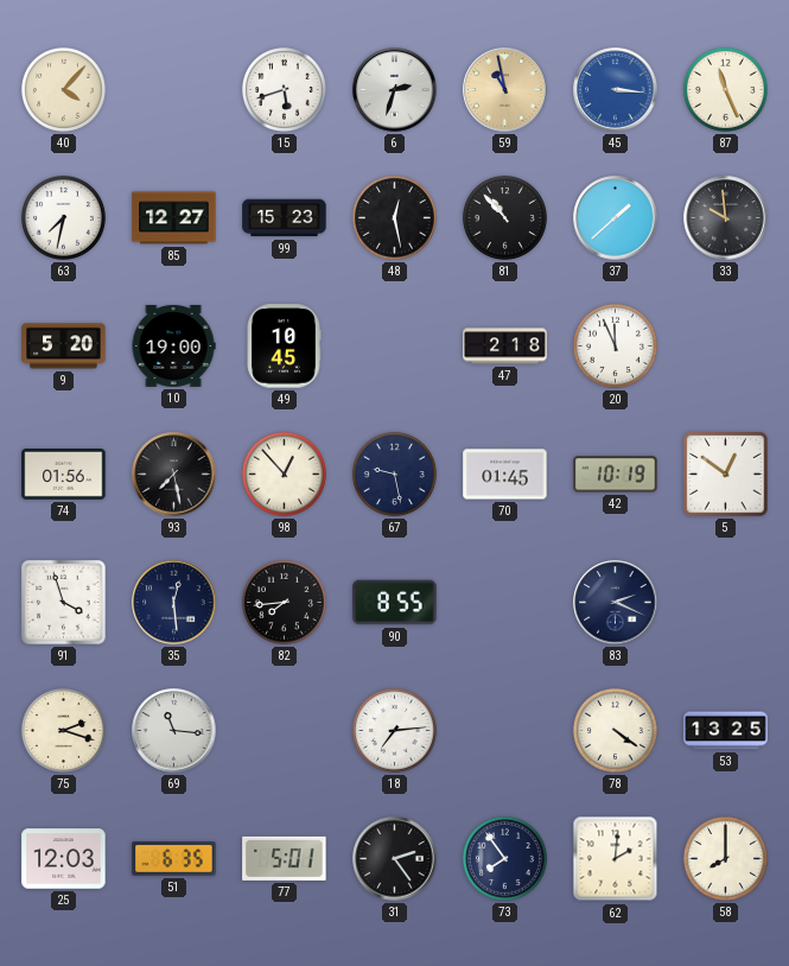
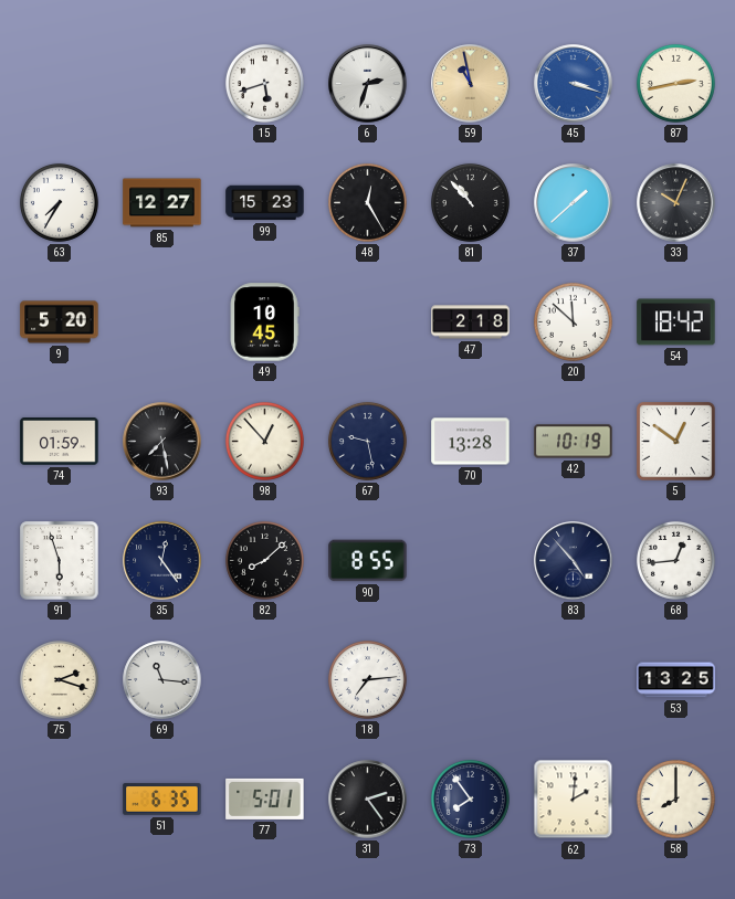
40: 4:07 -> none (63, 89)
45: 3:16 -> 3:18 (574, 84)
87: 11:26 -> 2:43 (675, 83)
63: 7:32 -> 7:35 (59, 202)
48: 12:28 -> 12:25 (367, 202)
33: 9:59 -> 10:04 (676, 203)
10: 19:00 -> none (173, 347)
20: 11:56 -> 11:52 (573, 321)
54: none -> 18:42 (676, 322)
74: 01:56 -> 01:59 (60, 442)
70: 01:45 -> 13:28 (471, 442)
91: 3:57 -> 5:57 (60, 561)
35: 12:29 -> 12:24 (162, 561)
82: 7:44 -> 8:08 (264, 560)
83: 2:19 -> 4:53 (574, 561)
68: none -> 12:44 (675, 560)
78: 4:21 -> none (615, 730)
25: 12:03 -> none (64, 859)
